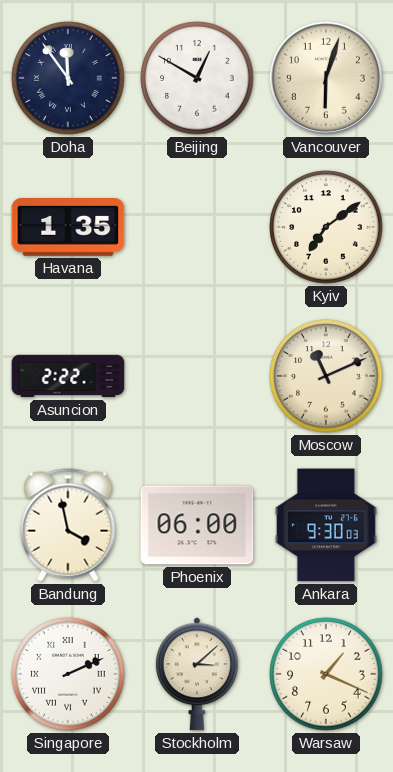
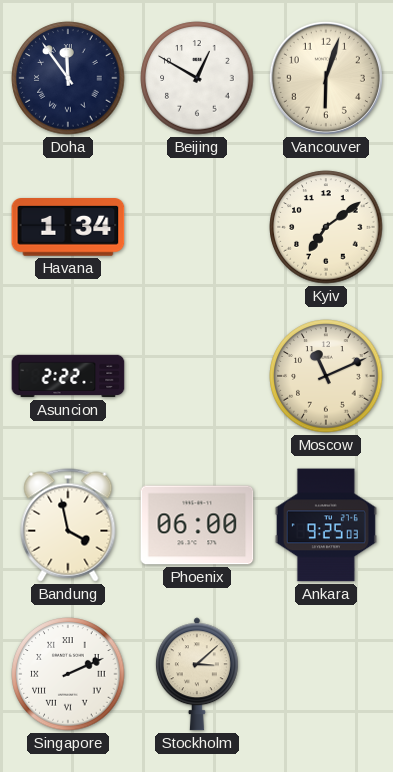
Havana: 1:35 -> 1:34 (68, 227)
Ankara: 9:30 -> 9:25 (326, 525)
Warsaw: 1:19 -> none (326, 674)
